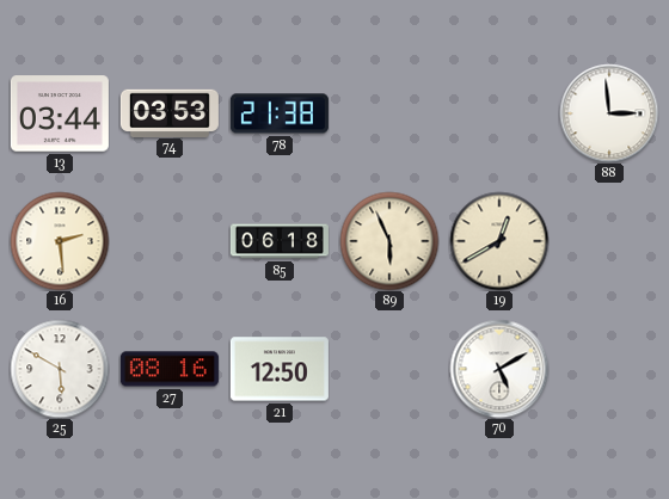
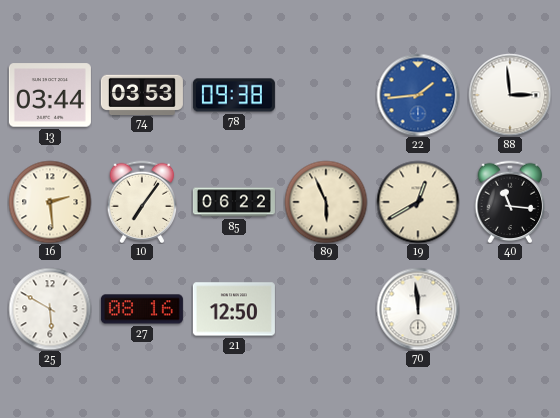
78: 21:38 -> 09:38 (234, 95)
22: none -> 1:44 (418, 95)
10: none -> 7:06 (142, 202)
85: 06:18 -> 06:22 (234, 202)
40: none -> 11:16 (510, 202)
70: 5:10 -> 11:59 (418, 309)
